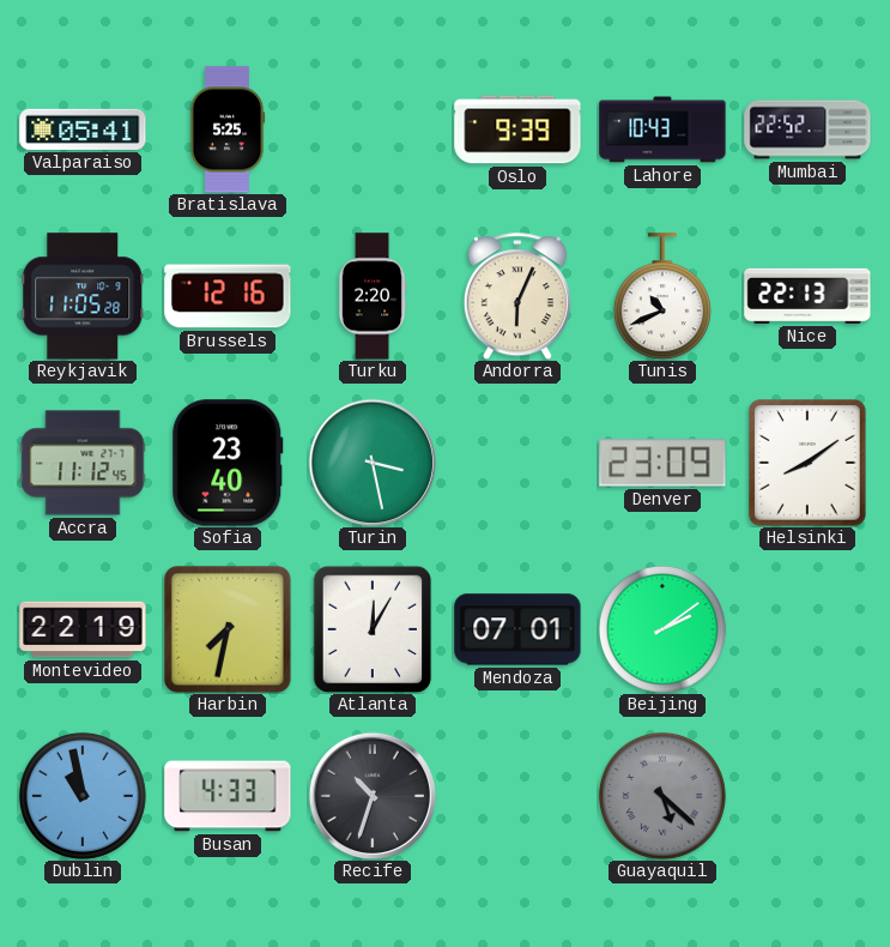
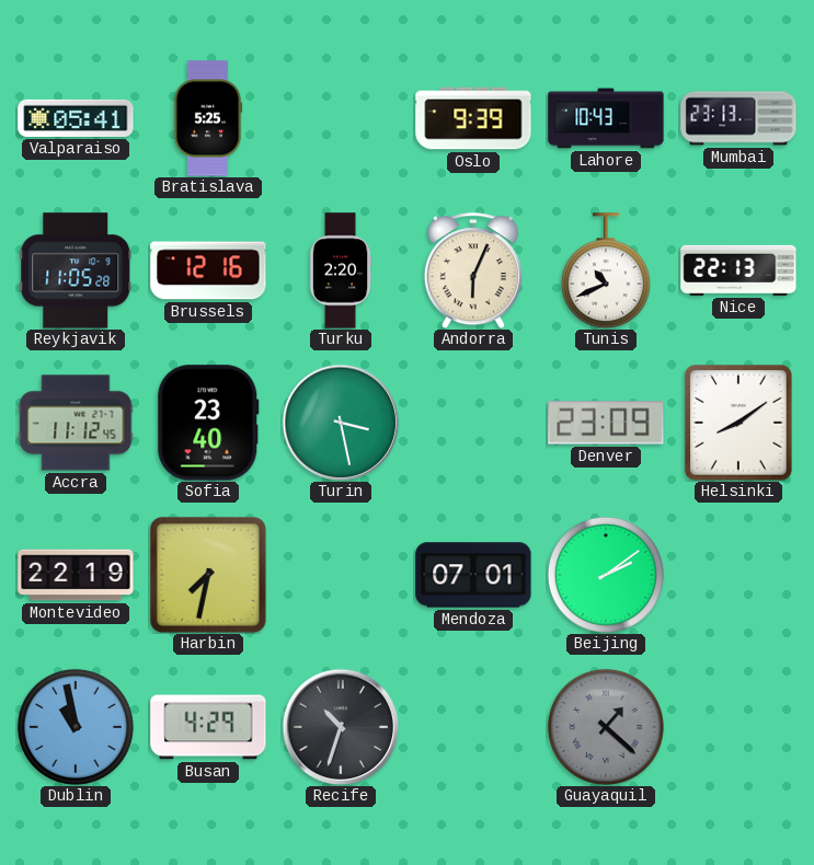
Mumbai: 22:52 -> 23:13 (738, 118)
Atlanta: 12:05 -> none (373, 629)
Busan: 4:33 -> 4:29 (208, 727)
Guayaquil: 5:22 -> 1:22 (606, 727)
